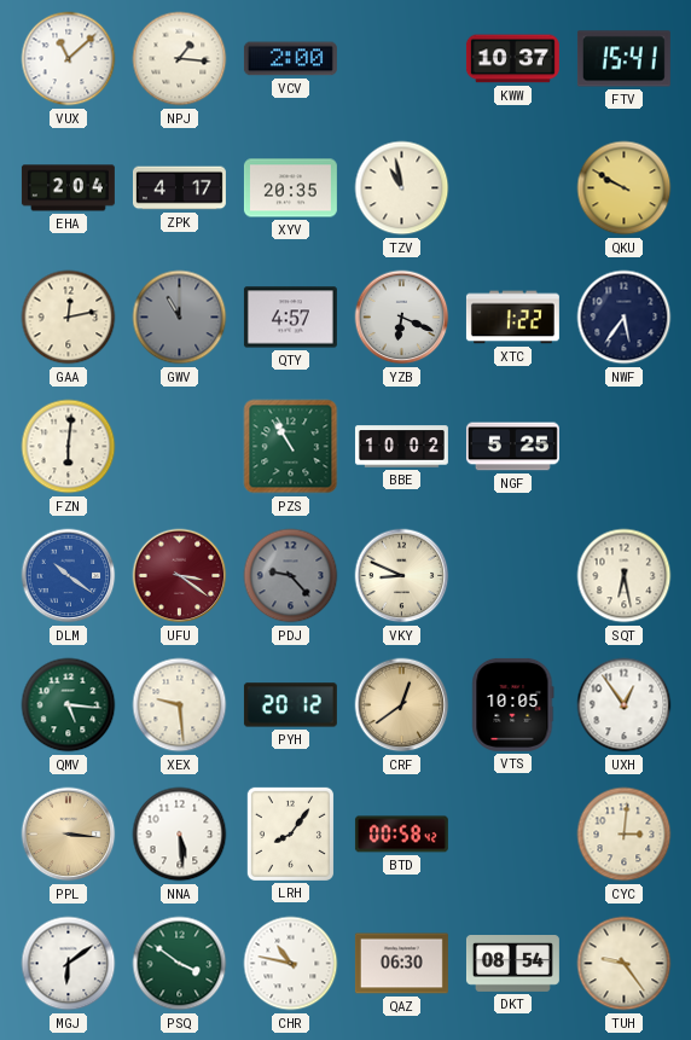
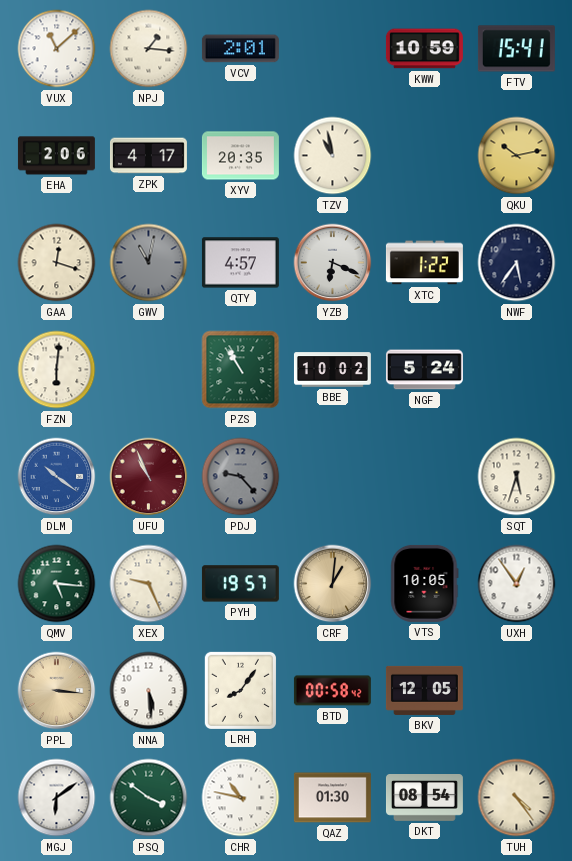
VCV: 2:00 -> 2:01 (240, 49)
KWW: 10:37 -> 10:59 (424, 49)
EHA: 2:04 -> 2:06 (56, 156)
QKU: 9:50 -> 10:13 (517, 156)
GAA: 12:13 -> 12:18 (57, 263)
GWV: 11:00 -> 11:02 (149, 263)
NGF: 5:25 -> 5:24 (424, 370)
UFU: 3:21 -> 10:56 (149, 477)
VKY: 8:49 -> none (402, 576)
SQT: 6:28 -> 5:33 (517, 477)
XEX: 9:29 -> 9:26 (149, 584)
PYH: 20:12 -> 19:57 (240, 584)
CRF: 12:39 -> 1:01 (333, 584)
BKV: none -> 12:05 (424, 690)
CYC: 3:01 -> none (625, 835)
QAZ: 06:30 -> 01:30 (332, 798)
TUH: 9:24 -> 4:24 (517, 798)
